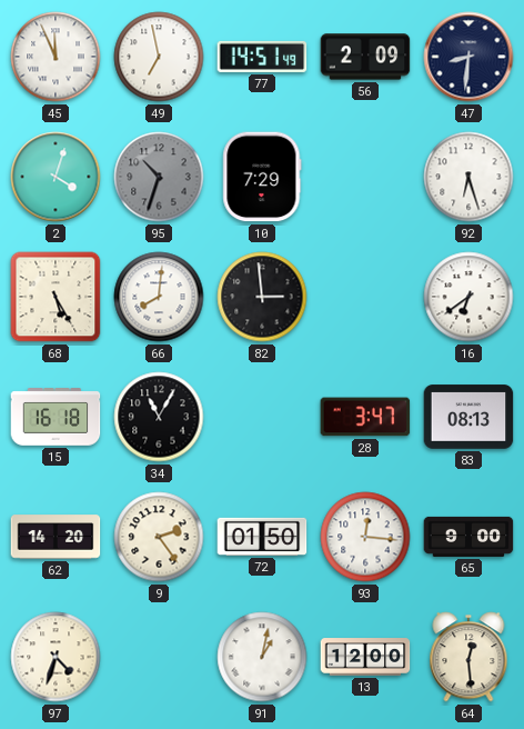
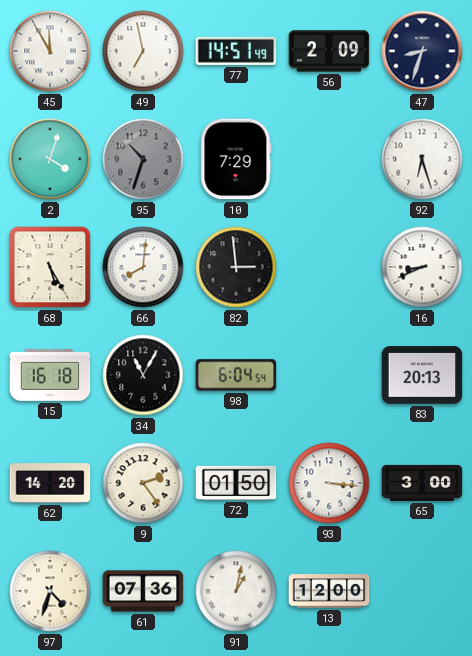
45: 11:56 -> 11:55 (50, 51)
47: 8:31 -> 8:33 (422, 51)
16: 6:39 -> 8:41 (422, 267)
98: none -> 6:04 (236, 375)
28: 3:47 -> none (365, 417)
83: 08:13 -> 20:13 (422, 375)
93: 12:16 -> 3:16 (329, 483)
65: 9:00 -> 3:00 (422, 483)
61: none -> 07:36 (143, 591)
64: 12:29 -> none (468, 657)
